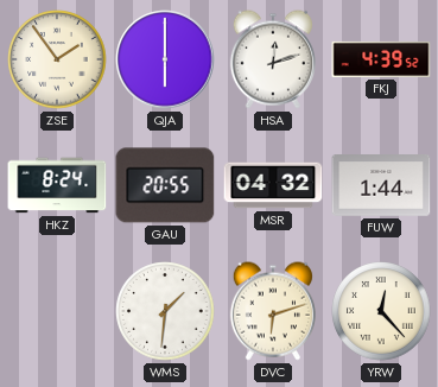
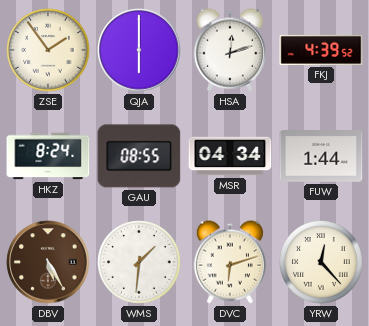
GAU: 20:55 -> 08:55 (139, 156)
MSR: 04:32 -> 04:34 (230, 156)
DBV: none -> 5:25 (48, 262)
